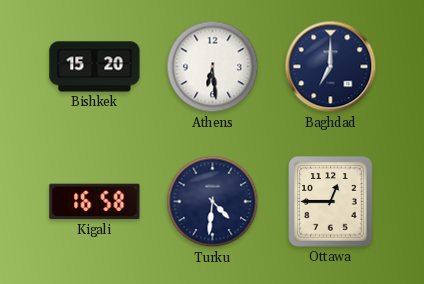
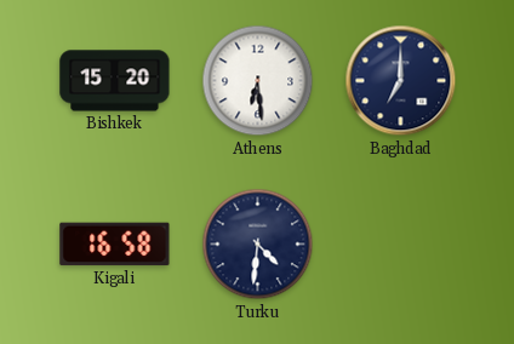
Ottawa: 12:45 -> none (331, 202)
